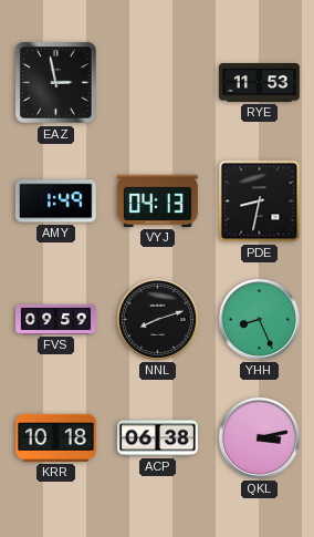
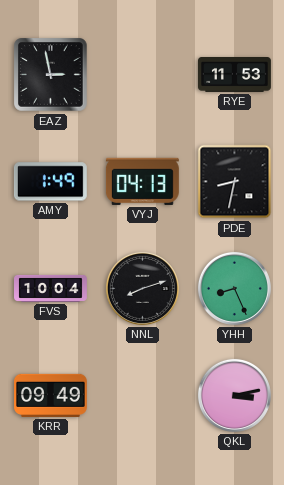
FVS: 09:59 -> 10:04 (51, 288)
KRR: 10:18 -> 09:49 (51, 395)
ACP: 06:38 -> none (158, 438)
